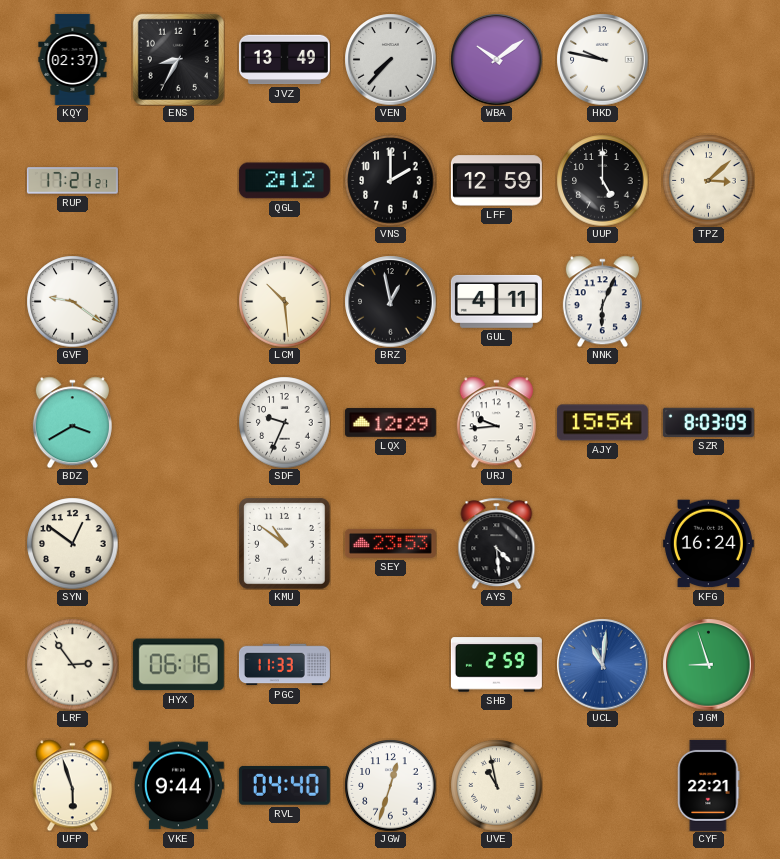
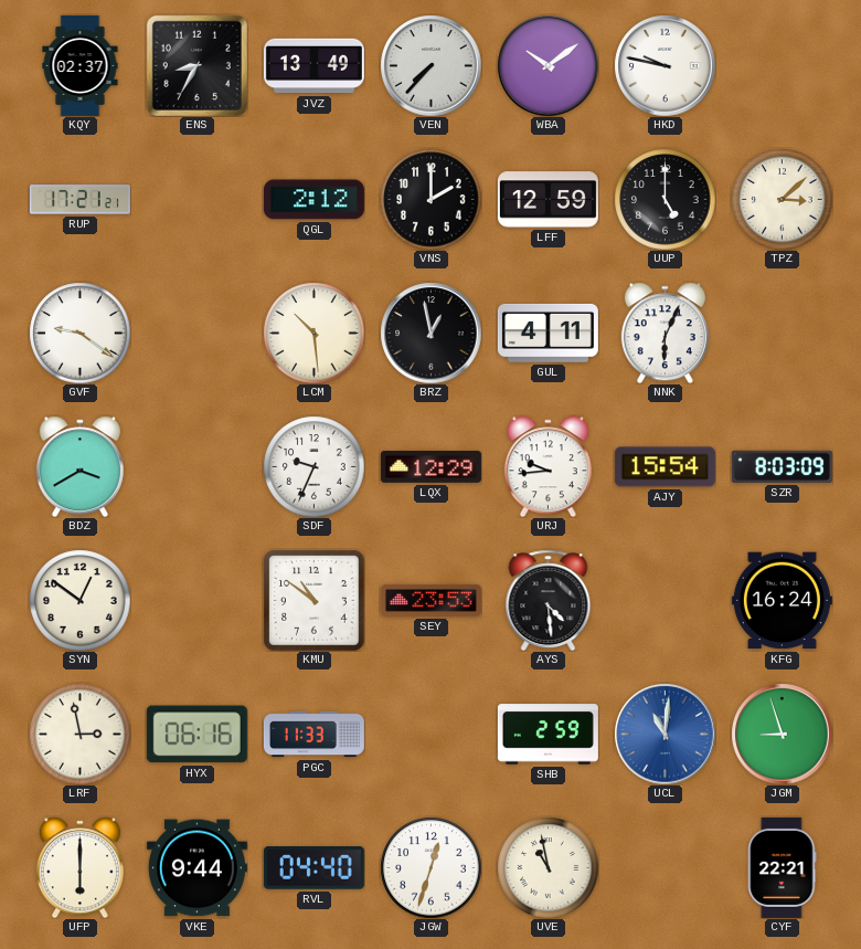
LRF: 2:54 -> 2:58 (79, 734)
UFP: 5:57 -> 6:00 (79, 867)
